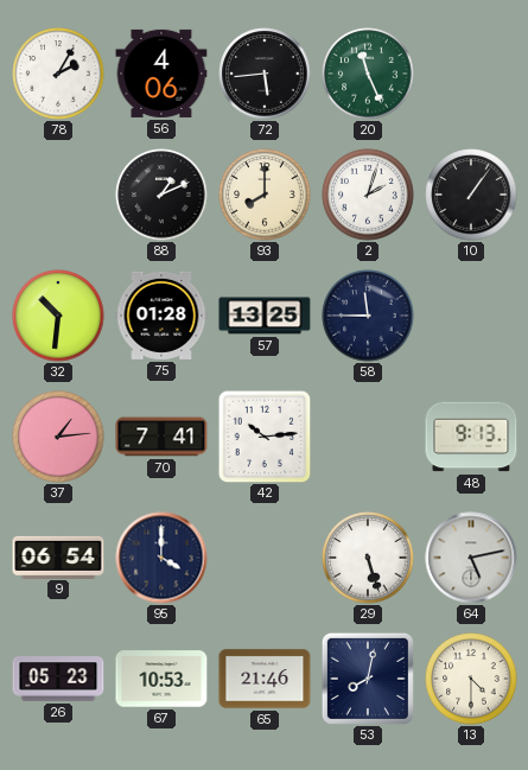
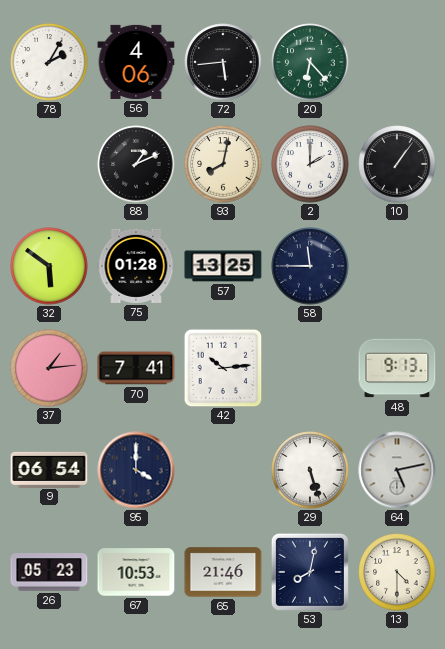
20: 11:26 -> 6:23 (310, 62)
93: 8:00 -> 8:02 (223, 164)
2: 2:03 -> 2:00 (310, 164)
32: 10:31 -> 5:51 (49, 266)
